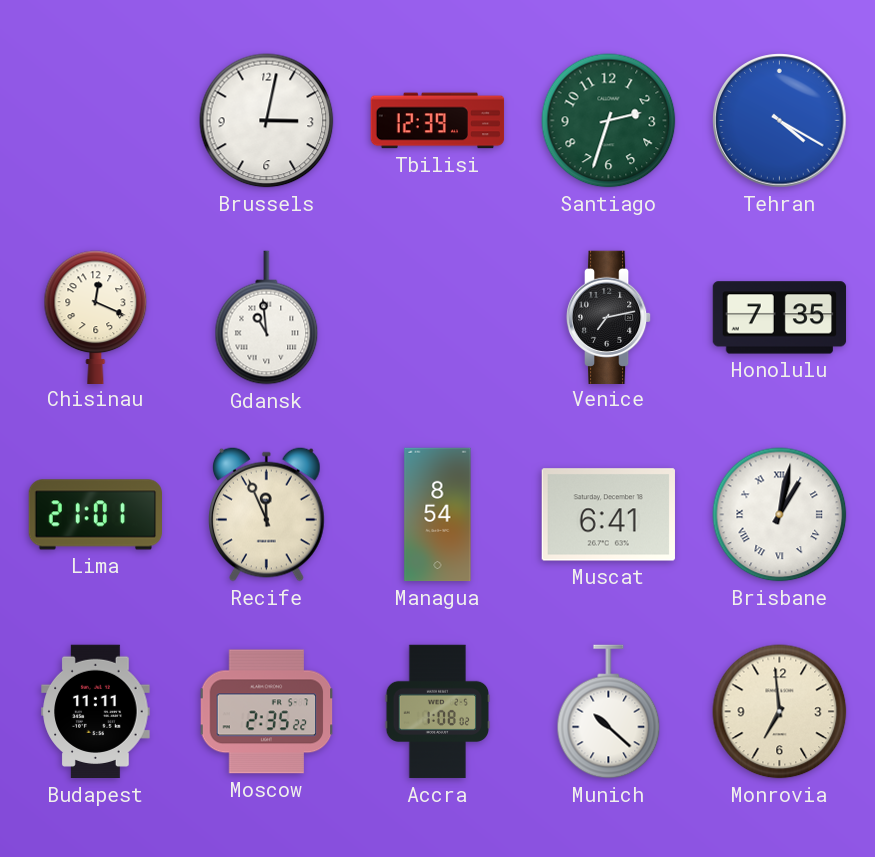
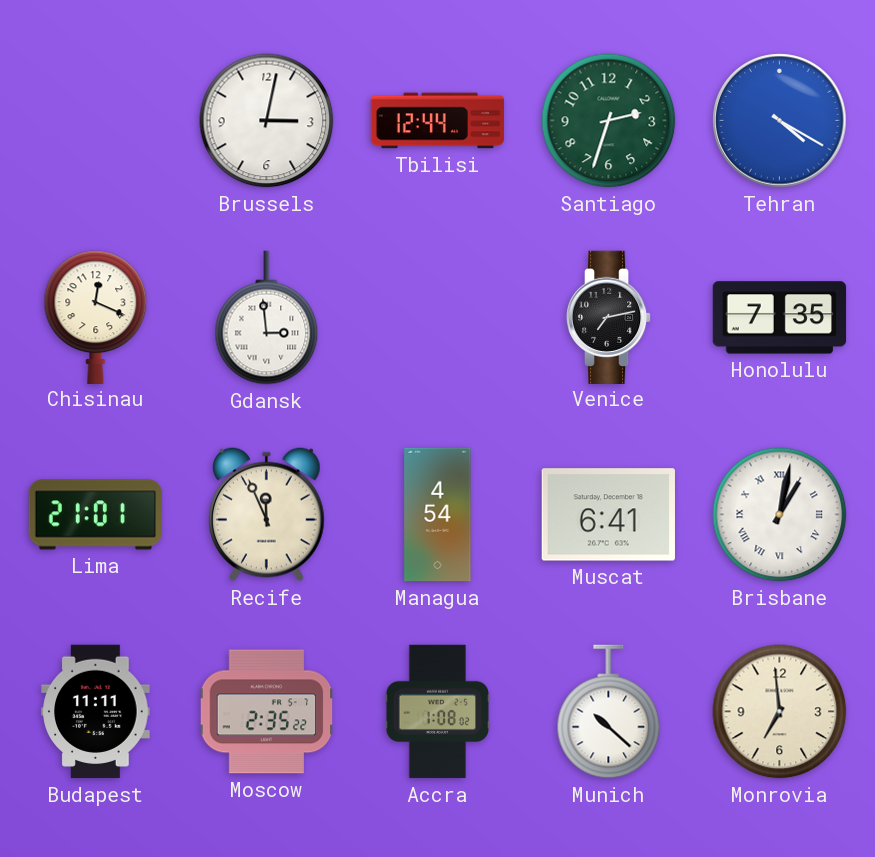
Tbilisi: 12:39 -> 12:44 (438, 121)
Gdansk: 10:59 -> 2:59 (267, 318)
Managua: 8:54 -> 4:54 (438, 515)
